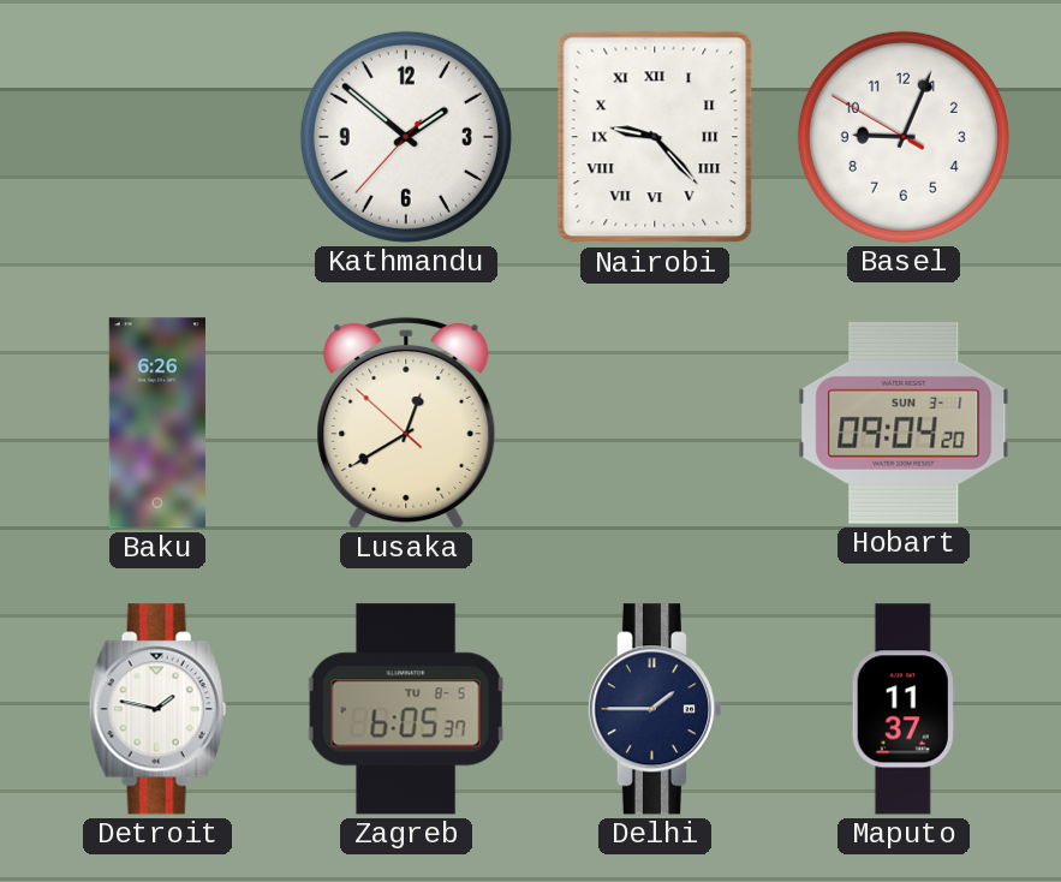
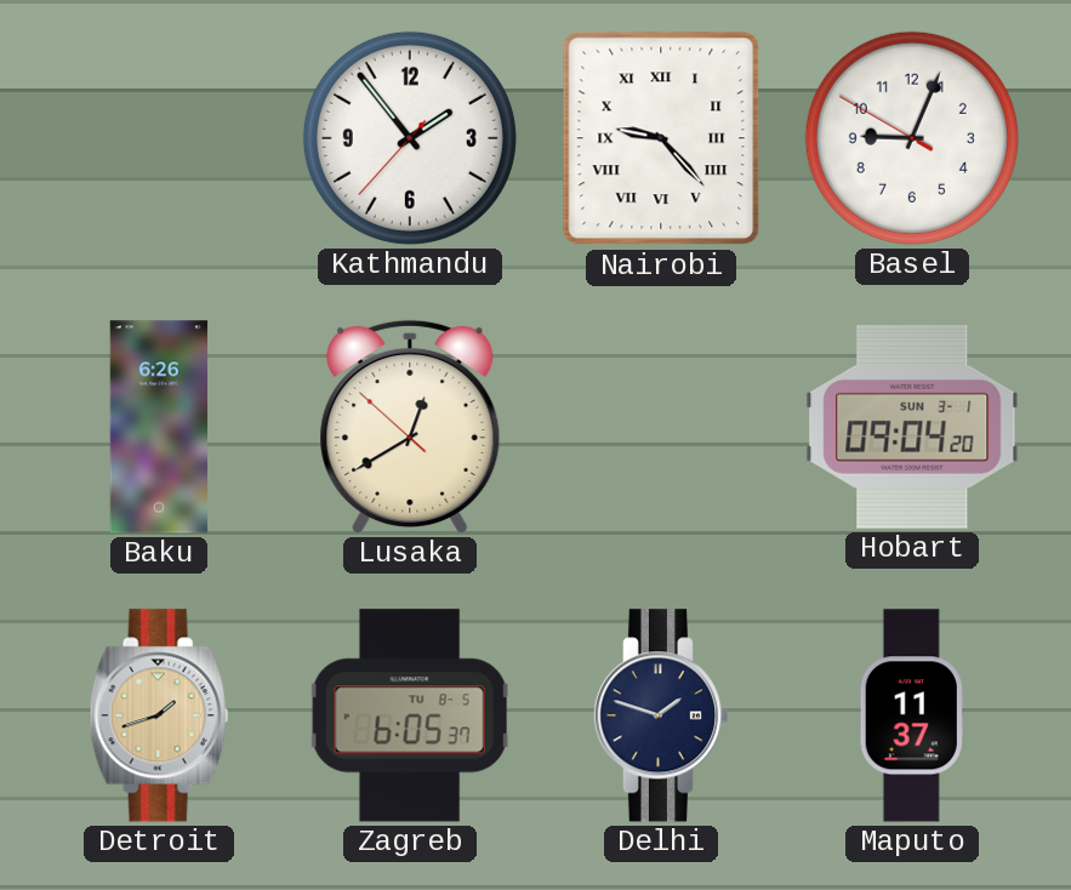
Kathmandu: 1:51 -> 1:53 (410, 138)
Detroit: 1:47 -> 1:42 (159, 715)
Detroit dial: white -> champagne (159, 715)
Delhi: 1:45 -> 1:48 (660, 715)
